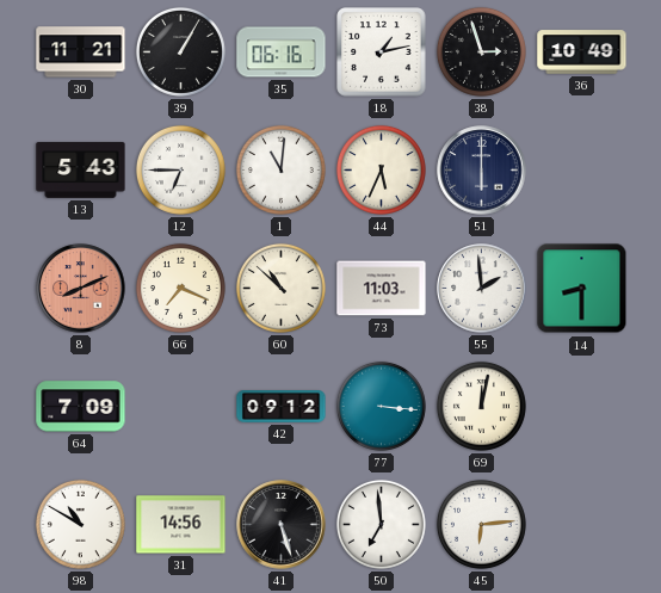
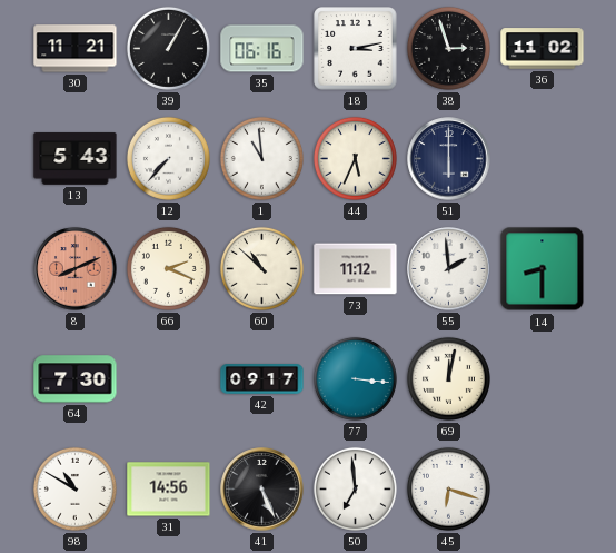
18: 1:13 -> 3:13 (356, 49)
36: 10:49 -> 11:02 (543, 49)
12: 6:45 -> 7:37 (168, 158)
1: 11:01 -> 10:59 (261, 158)
66: 7:19 -> 2:19 (168, 268)
73: 11:03 -> 11:12 (356, 269)
64: 7:09 -> 7:30 (76, 379)
42: 09:12 -> 09:17 (262, 379)
41: 5:27 -> 5:26 (262, 490)
45: 6:14 -> 6:18 (448, 488)
